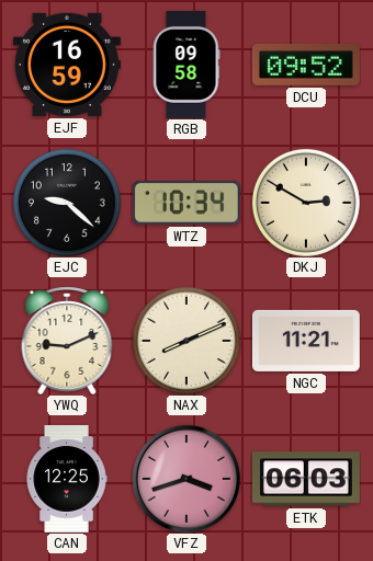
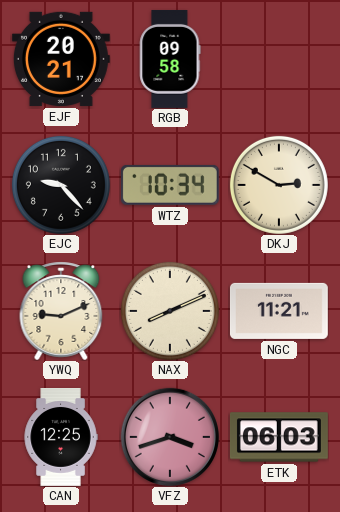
EJF: 16:59 -> 20:21 (61, 59)
DCU: 09:52 -> none (306, 65)
EJC: 9:22 -> 9:23 (61, 185)
